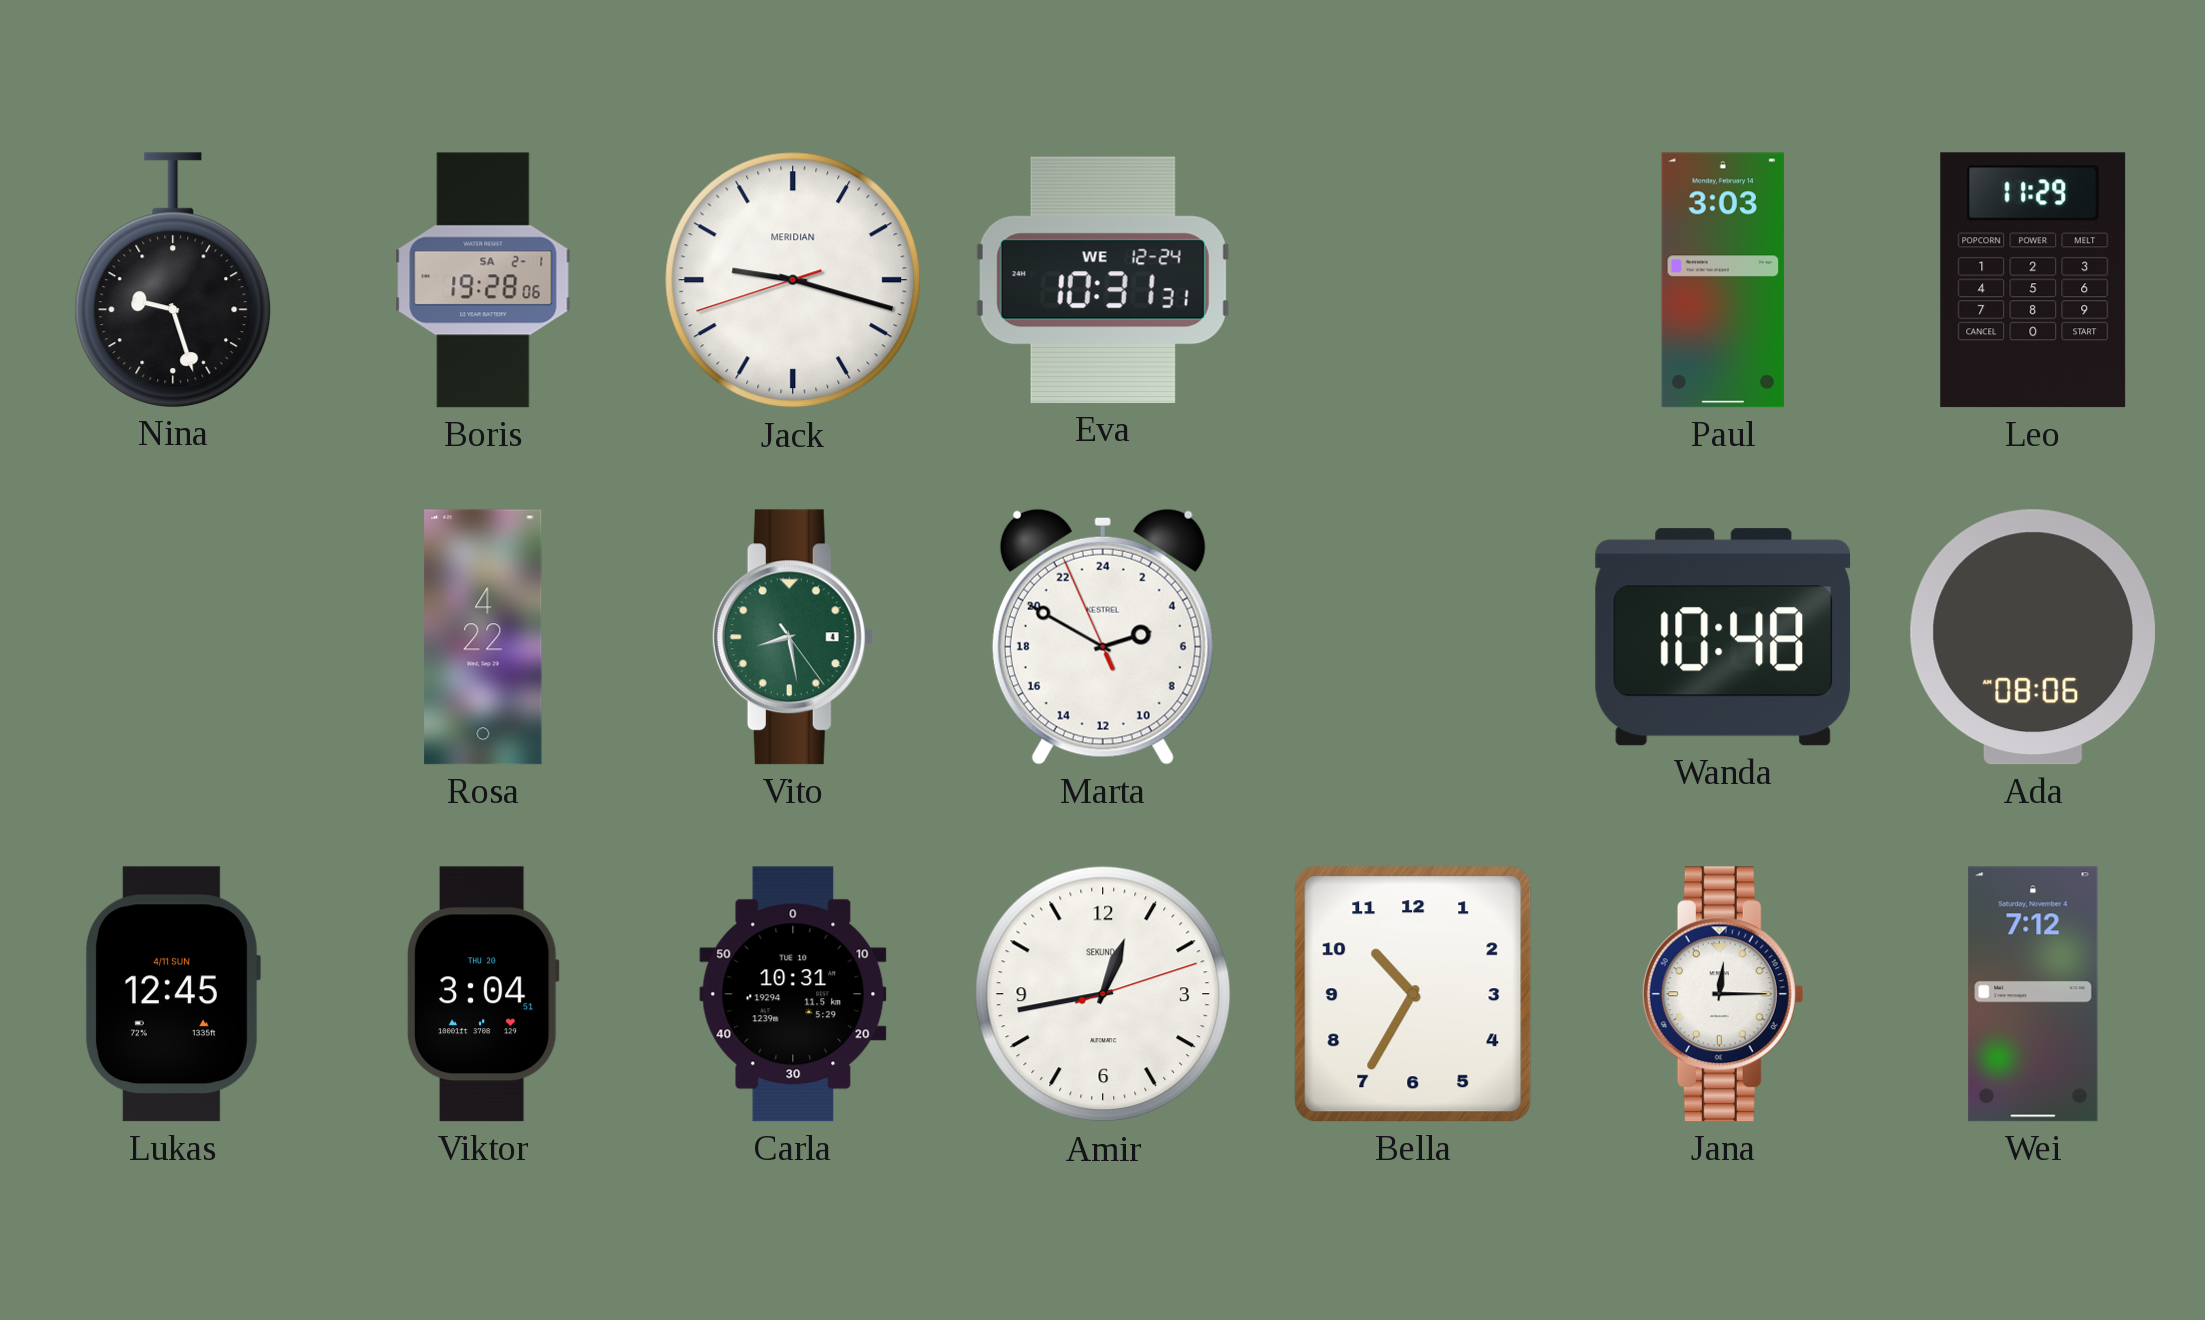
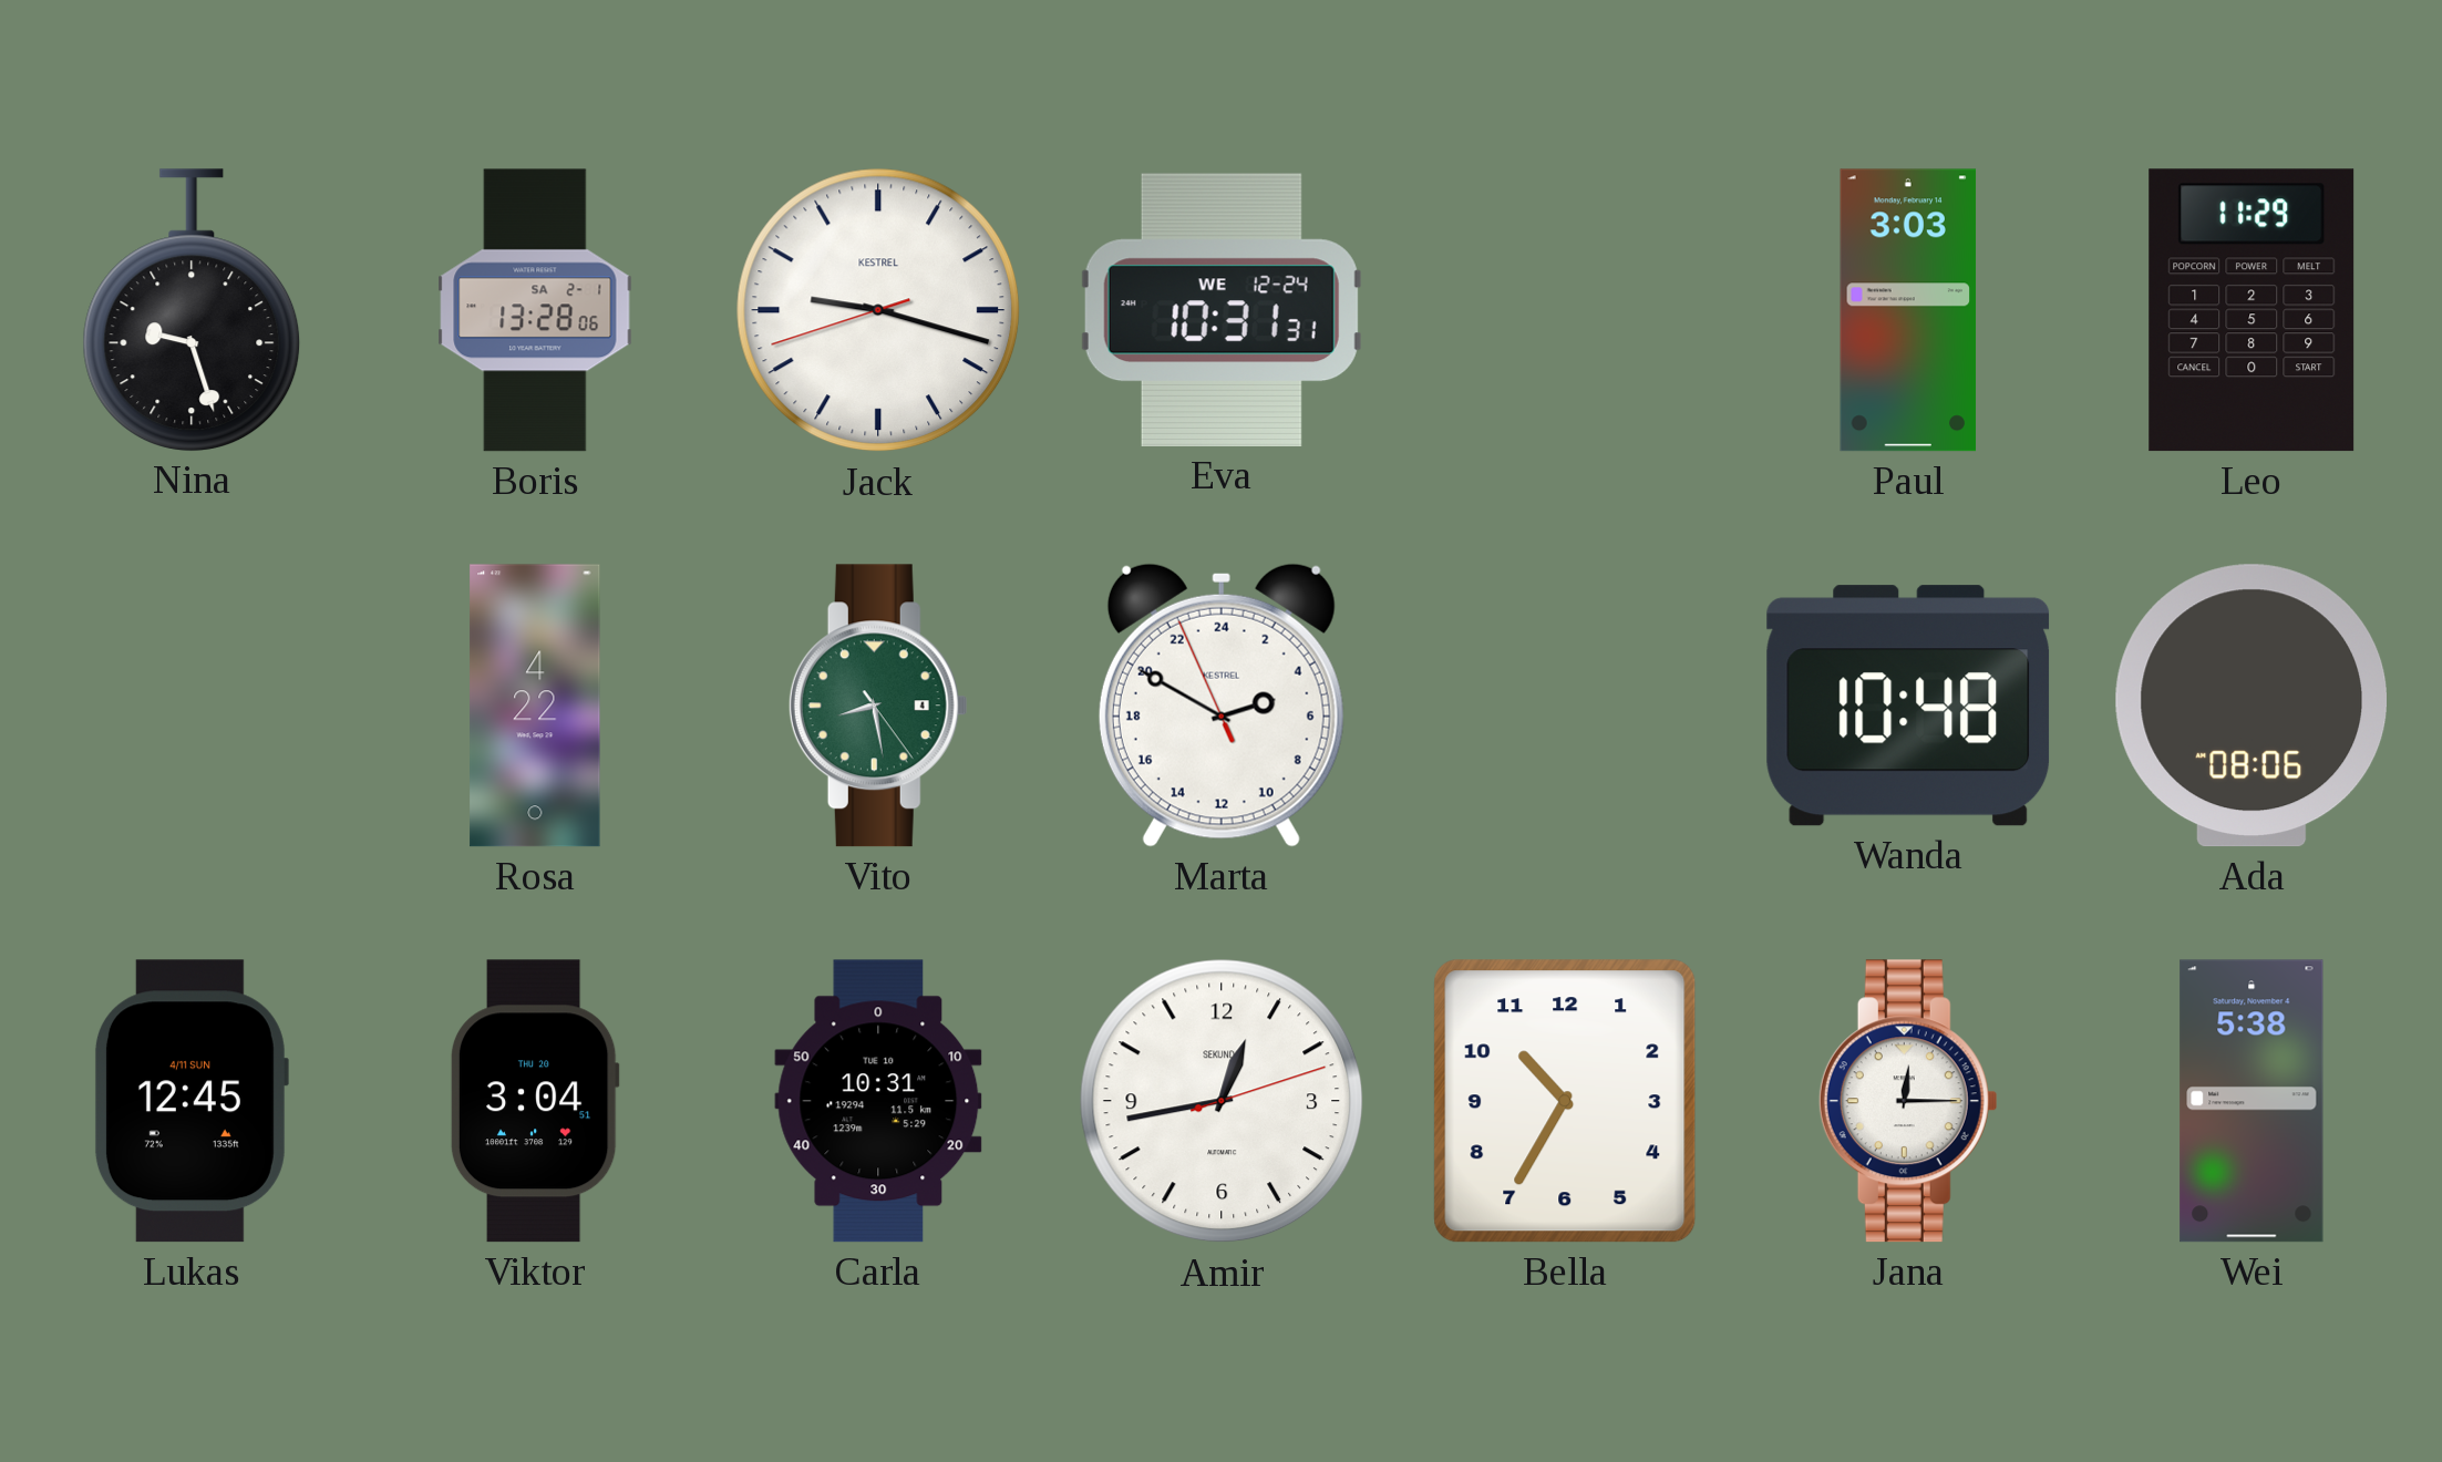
Boris: 19:28 -> 13:28 (535, 310)
Jack brand: MERIDIAN -> KESTREL (878, 310)
Wei: 7:12 -> 5:38 (2252, 1101)
